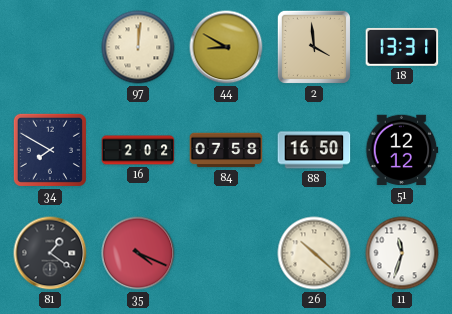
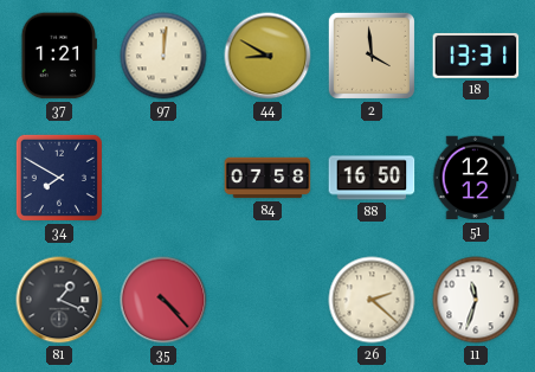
37: none -> 1:21 (59, 56)
16: 2:02 -> none (138, 150)
81: 1:21 -> 1:19 (59, 300)
35: 4:19 -> 4:23 (163, 300)
26: 10:22 -> 2:22 (372, 300)
